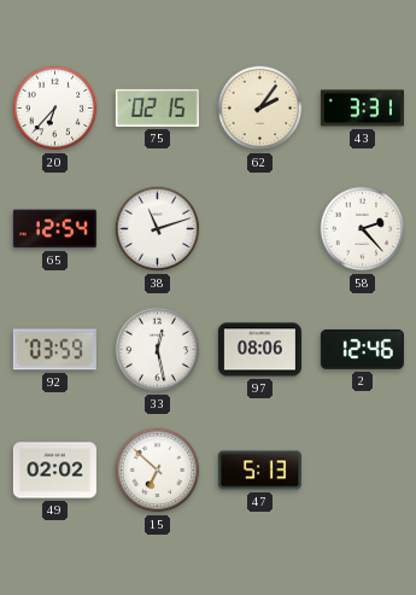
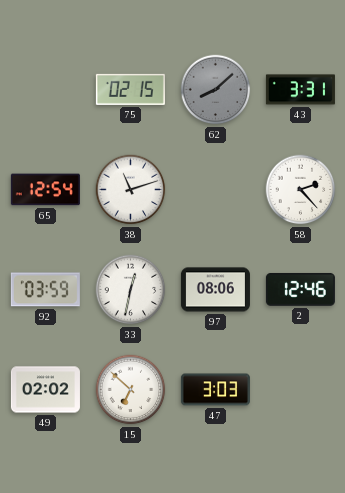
20: 6:37 -> none (55, 109)
62: 2:06 -> 8:08 (216, 90)
62 dial: cream -> grey (216, 90)
33: 12:28 -> 12:32 (131, 290)
47: 5:13 -> 3:03 (215, 390)
